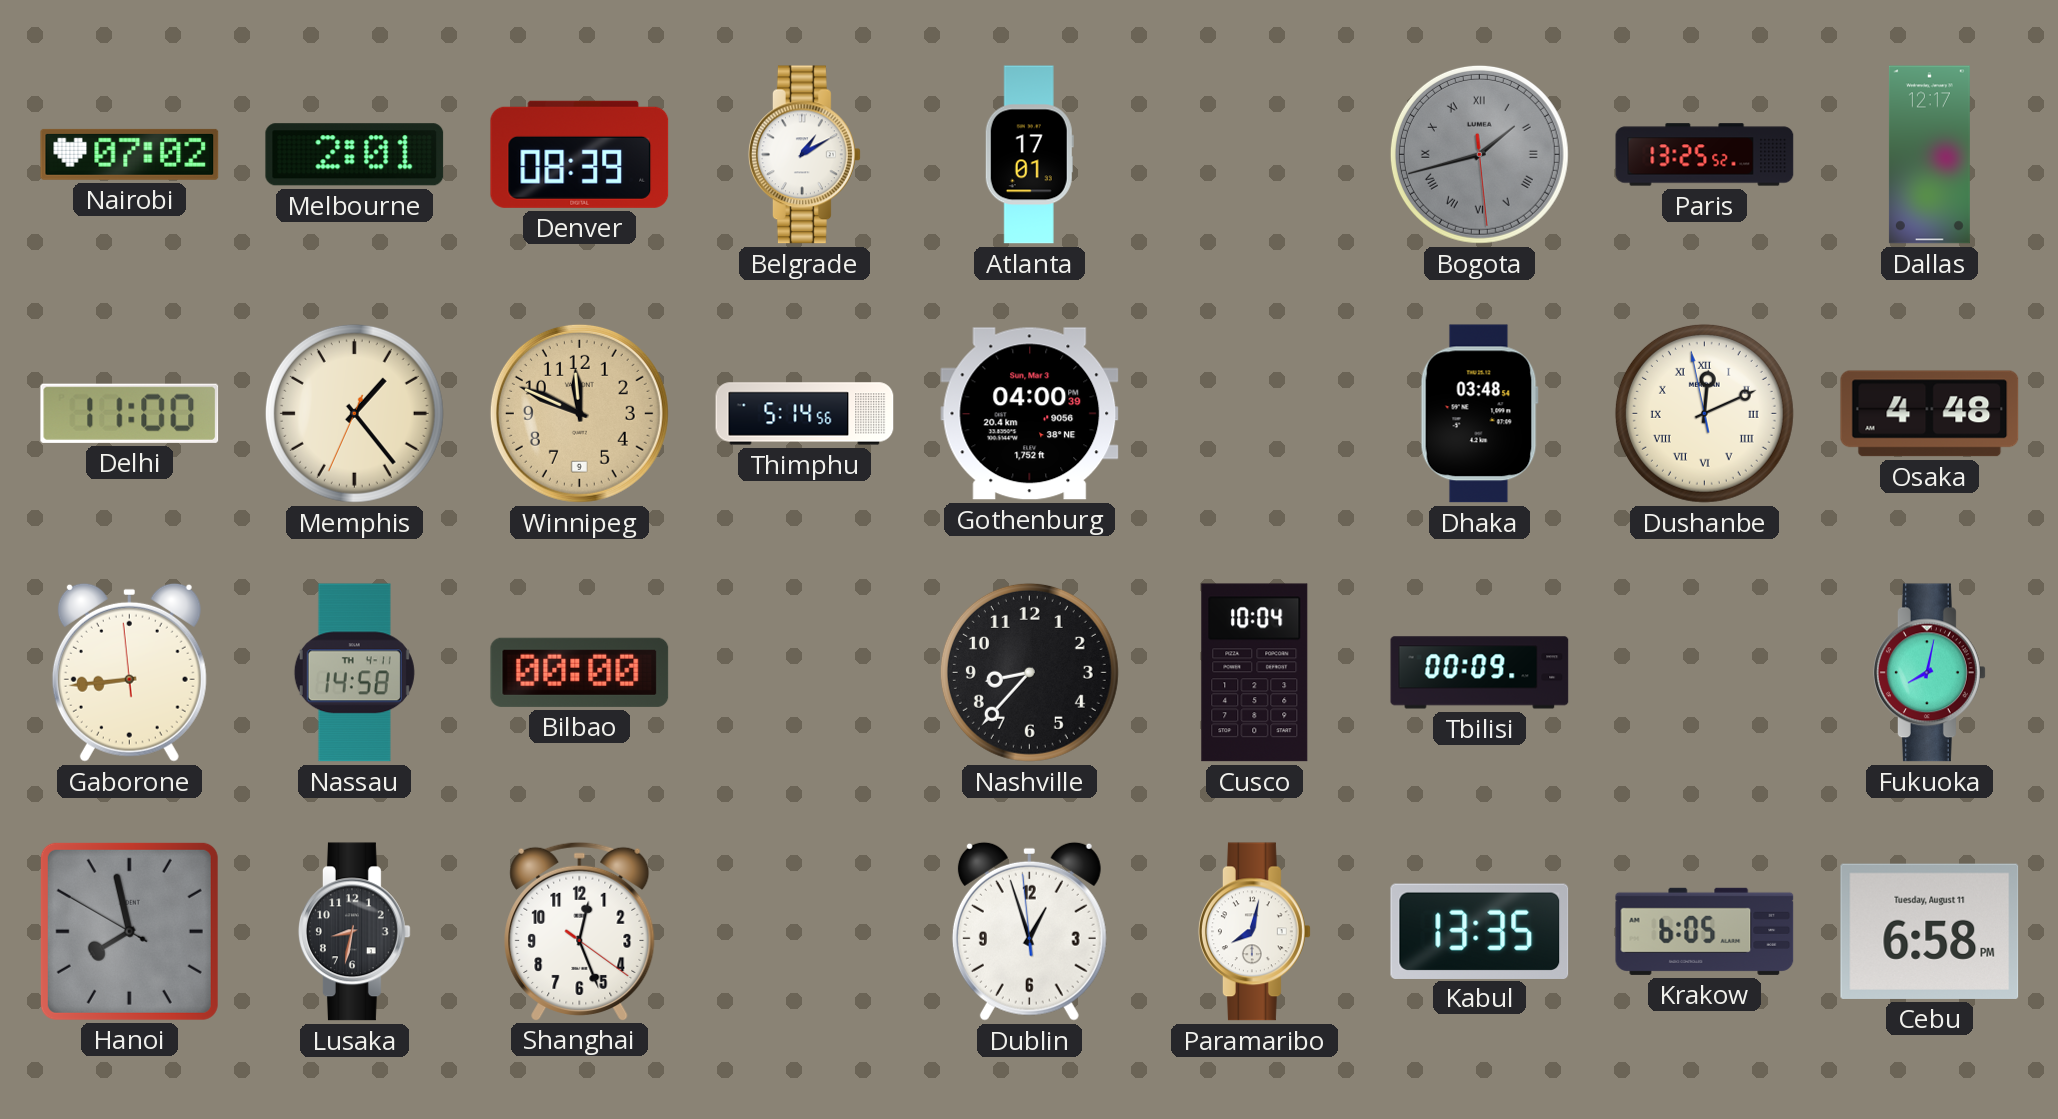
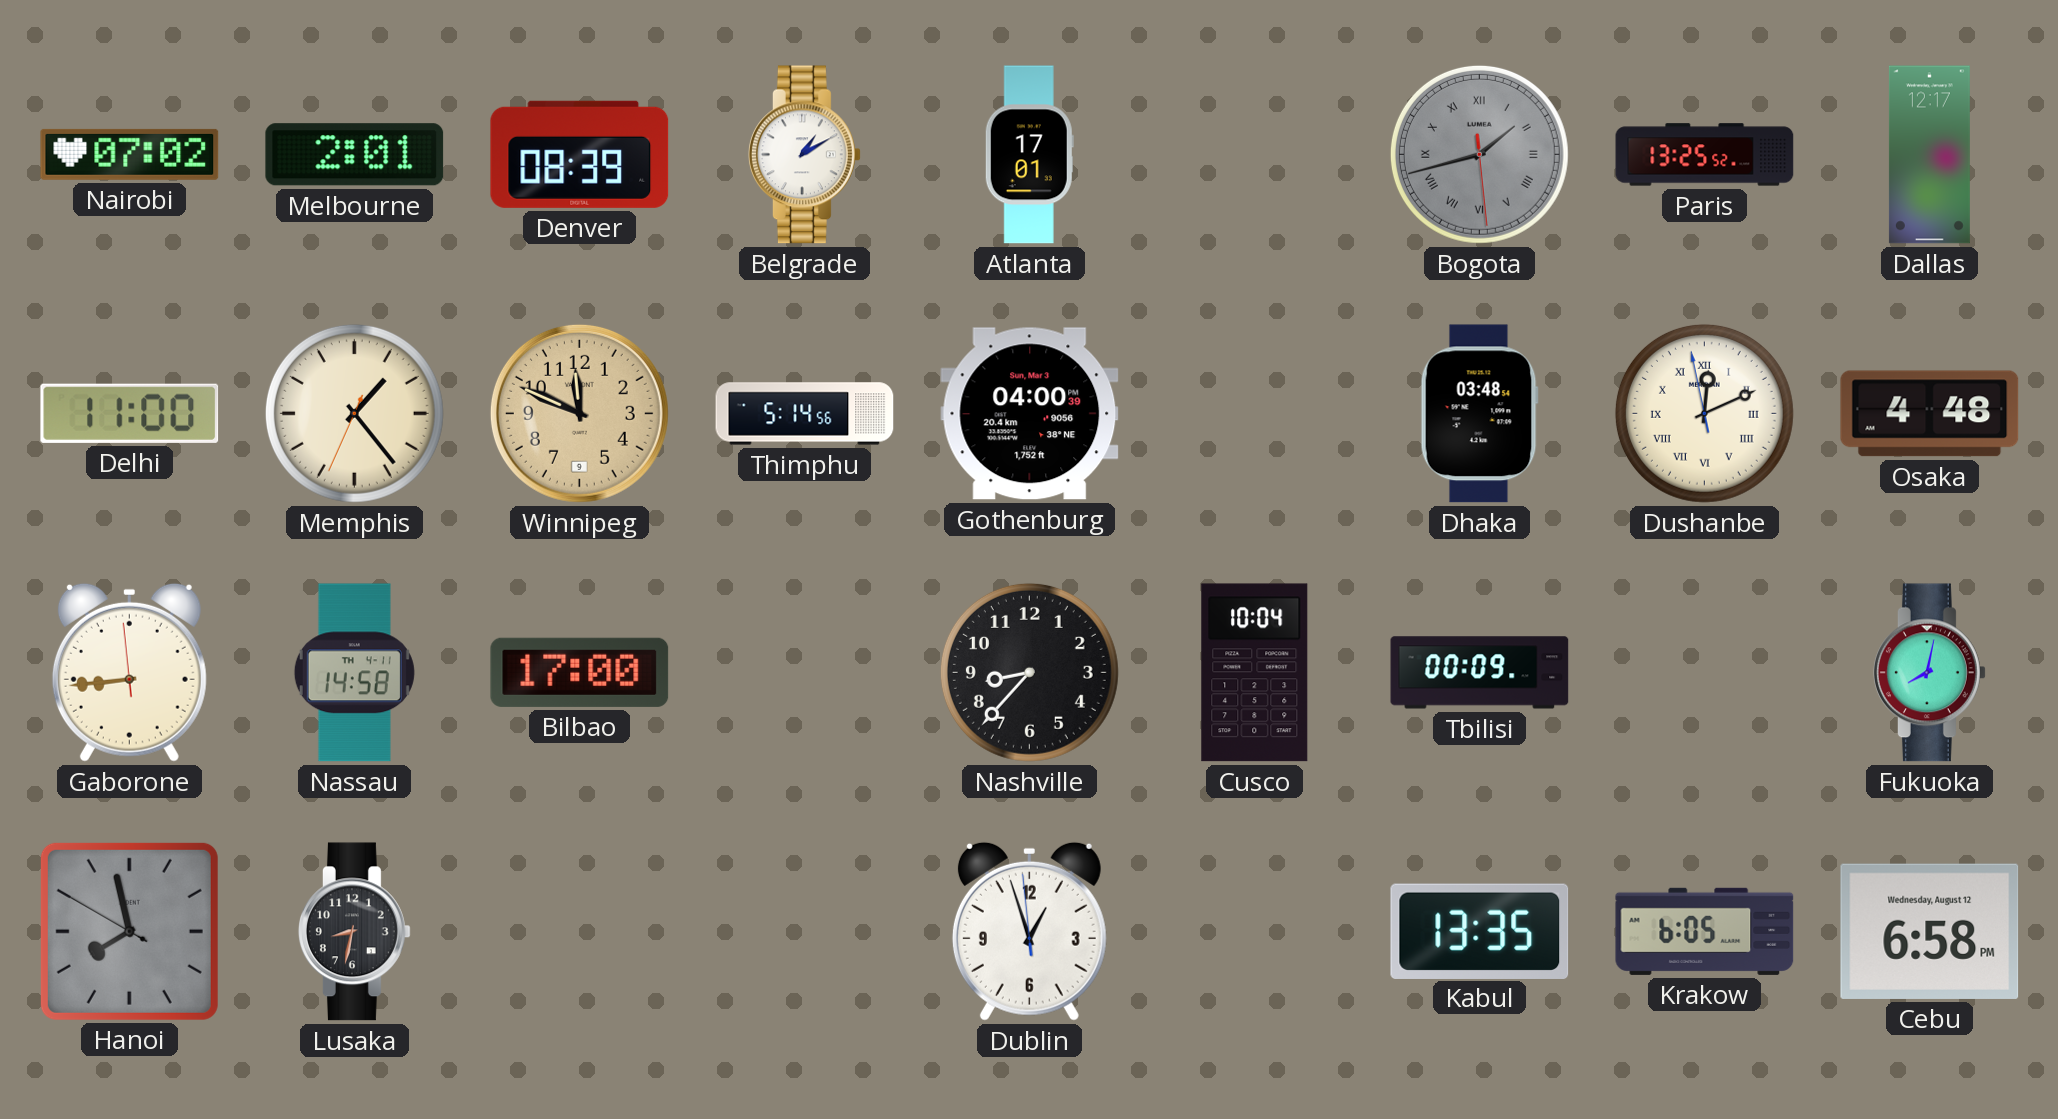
Bilbao: 00:00 -> 17:00 (580, 672)
Shanghai: 12:26 -> none (580, 931)
Paramaribo: 8:02 -> none (1255, 932)
Cebu date: Tuesday, August 11 -> Wednesday, August 12 (1930, 931)
